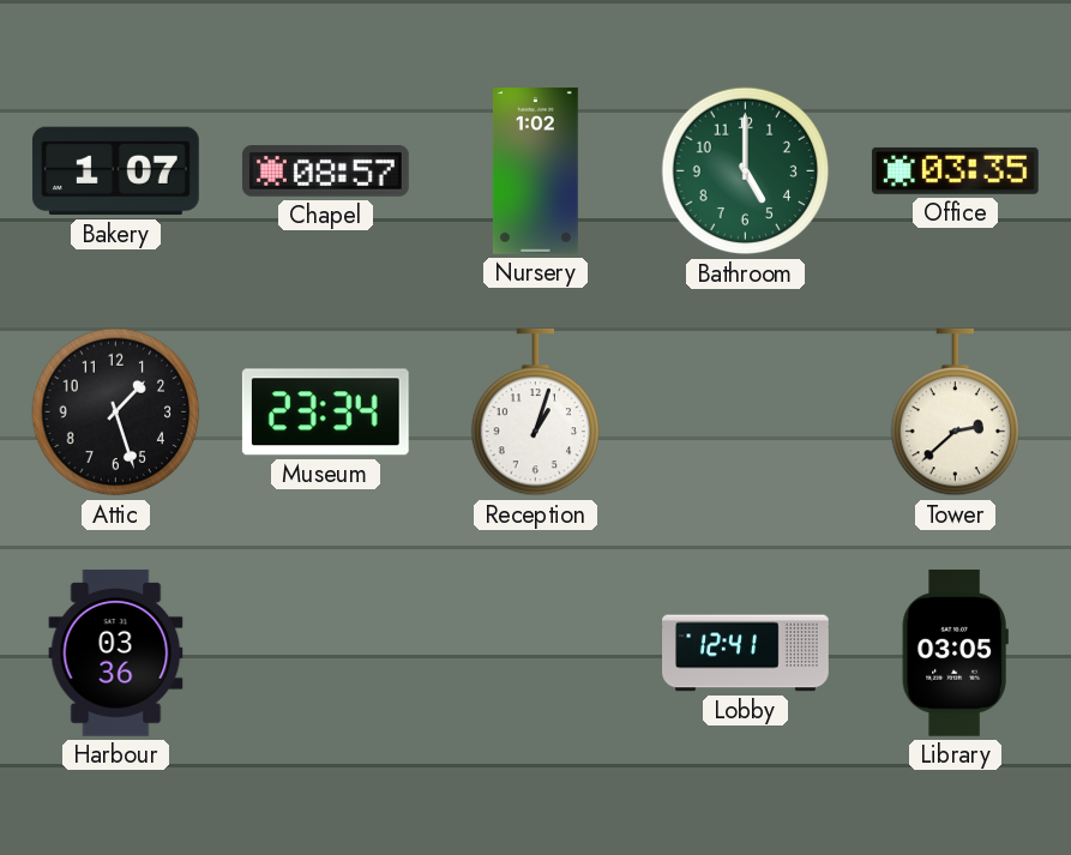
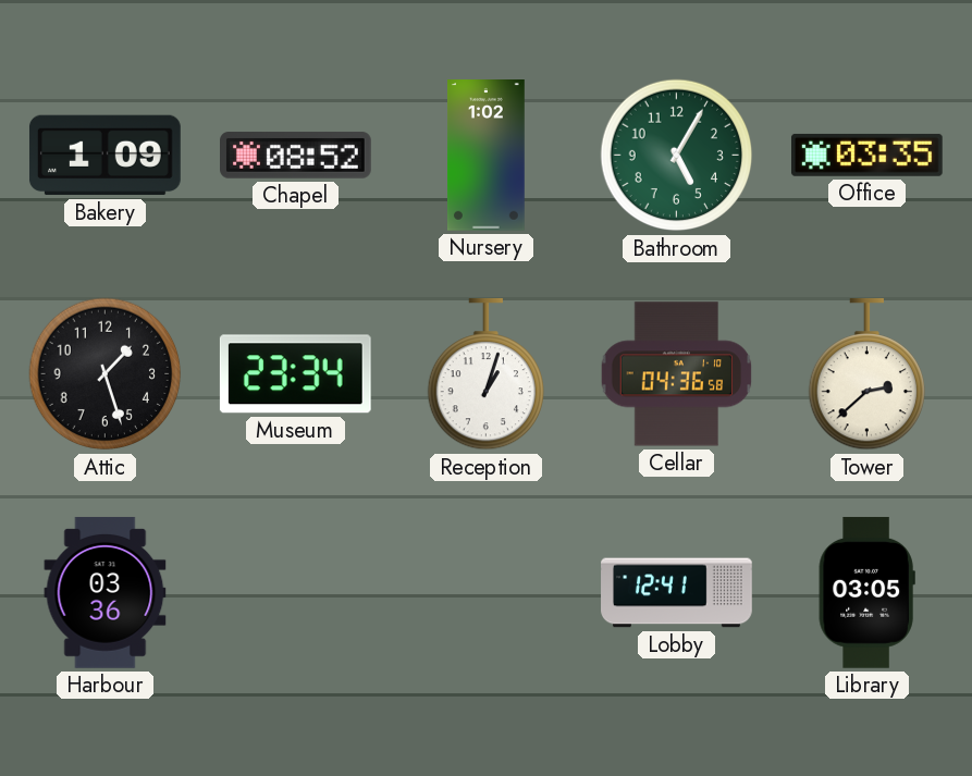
Bakery: 1:07 -> 1:09 (106, 156)
Chapel: 08:57 -> 08:52 (296, 156)
Bathroom: 5:00 -> 5:05 (677, 156)
Cellar: none -> 04:36 (677, 374)
